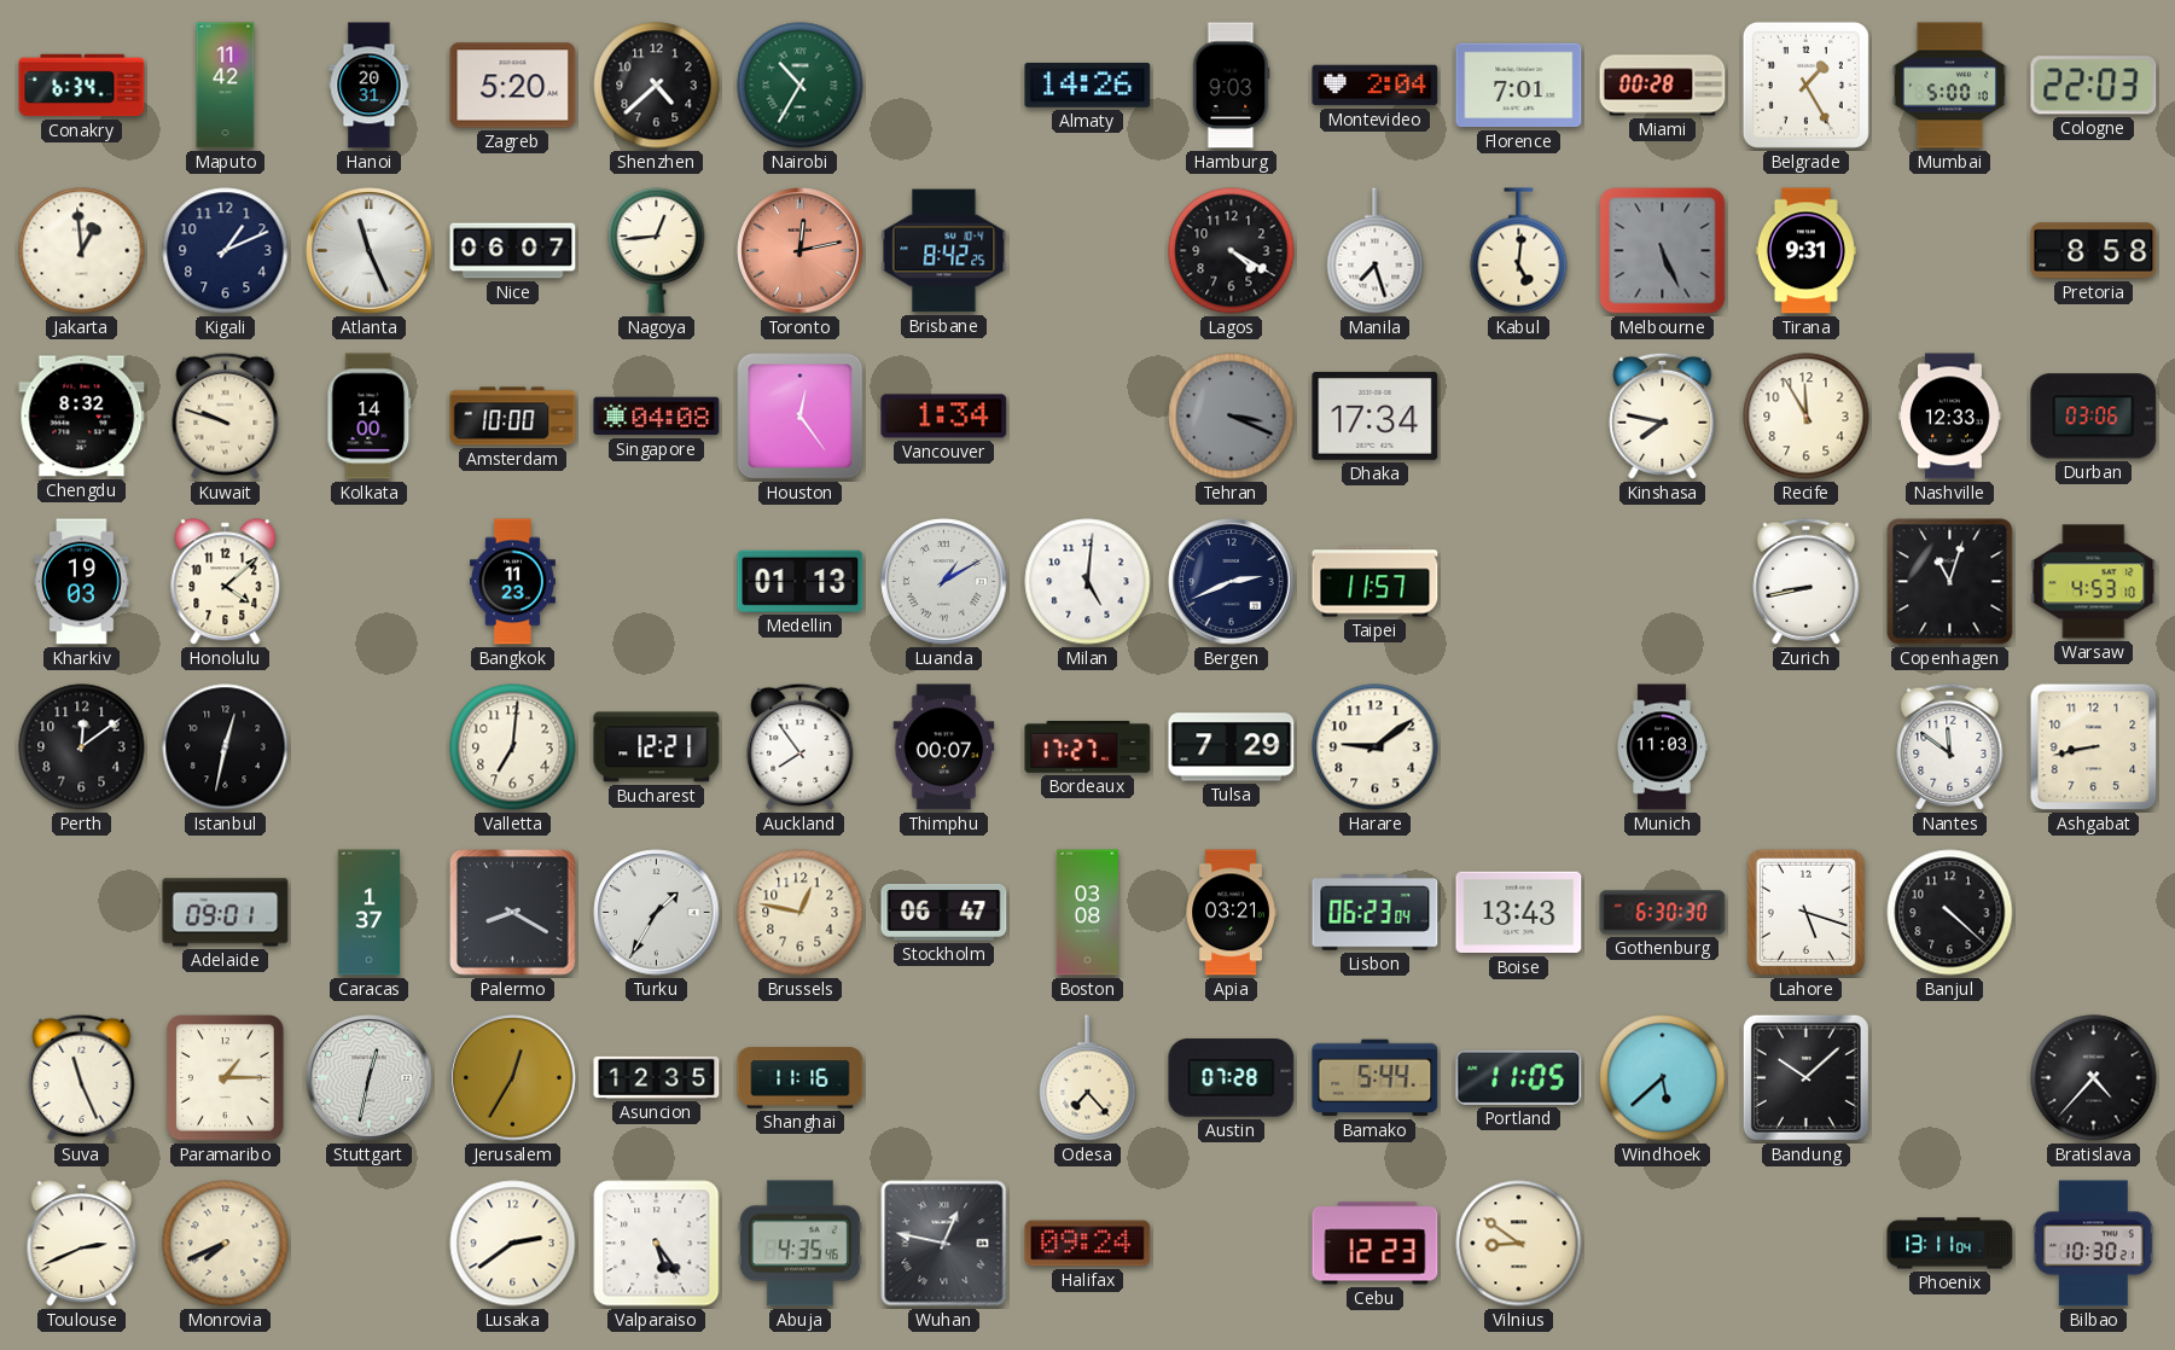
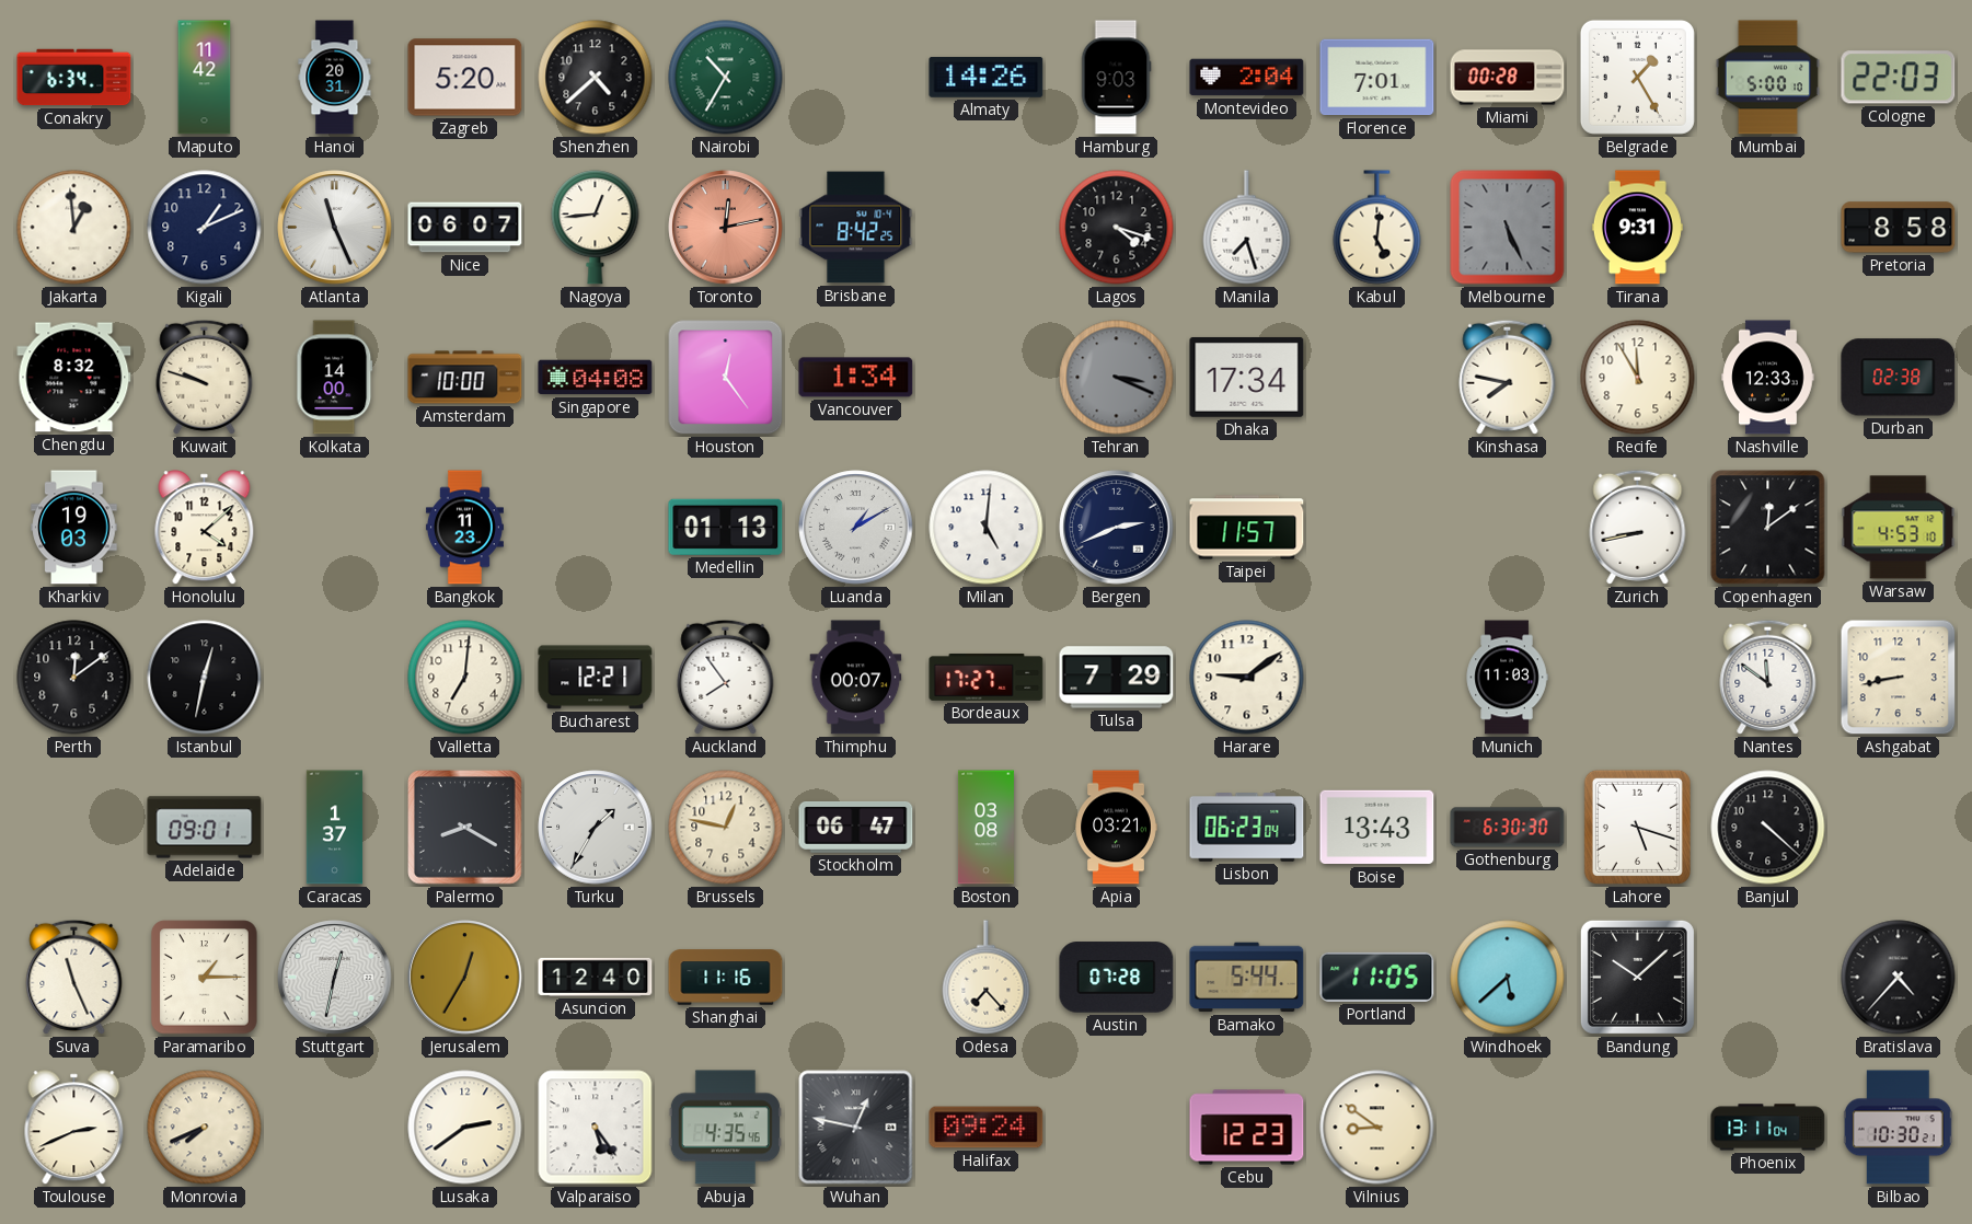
Lagos: 4:20 -> 4:18 (1117, 228)
Durban: 03:06 -> 02:38 (1899, 378)
Copenhagen: 11:03 -> 12:09 (1768, 528)
Asuncion: 12:35 -> 12:40 (596, 977)
